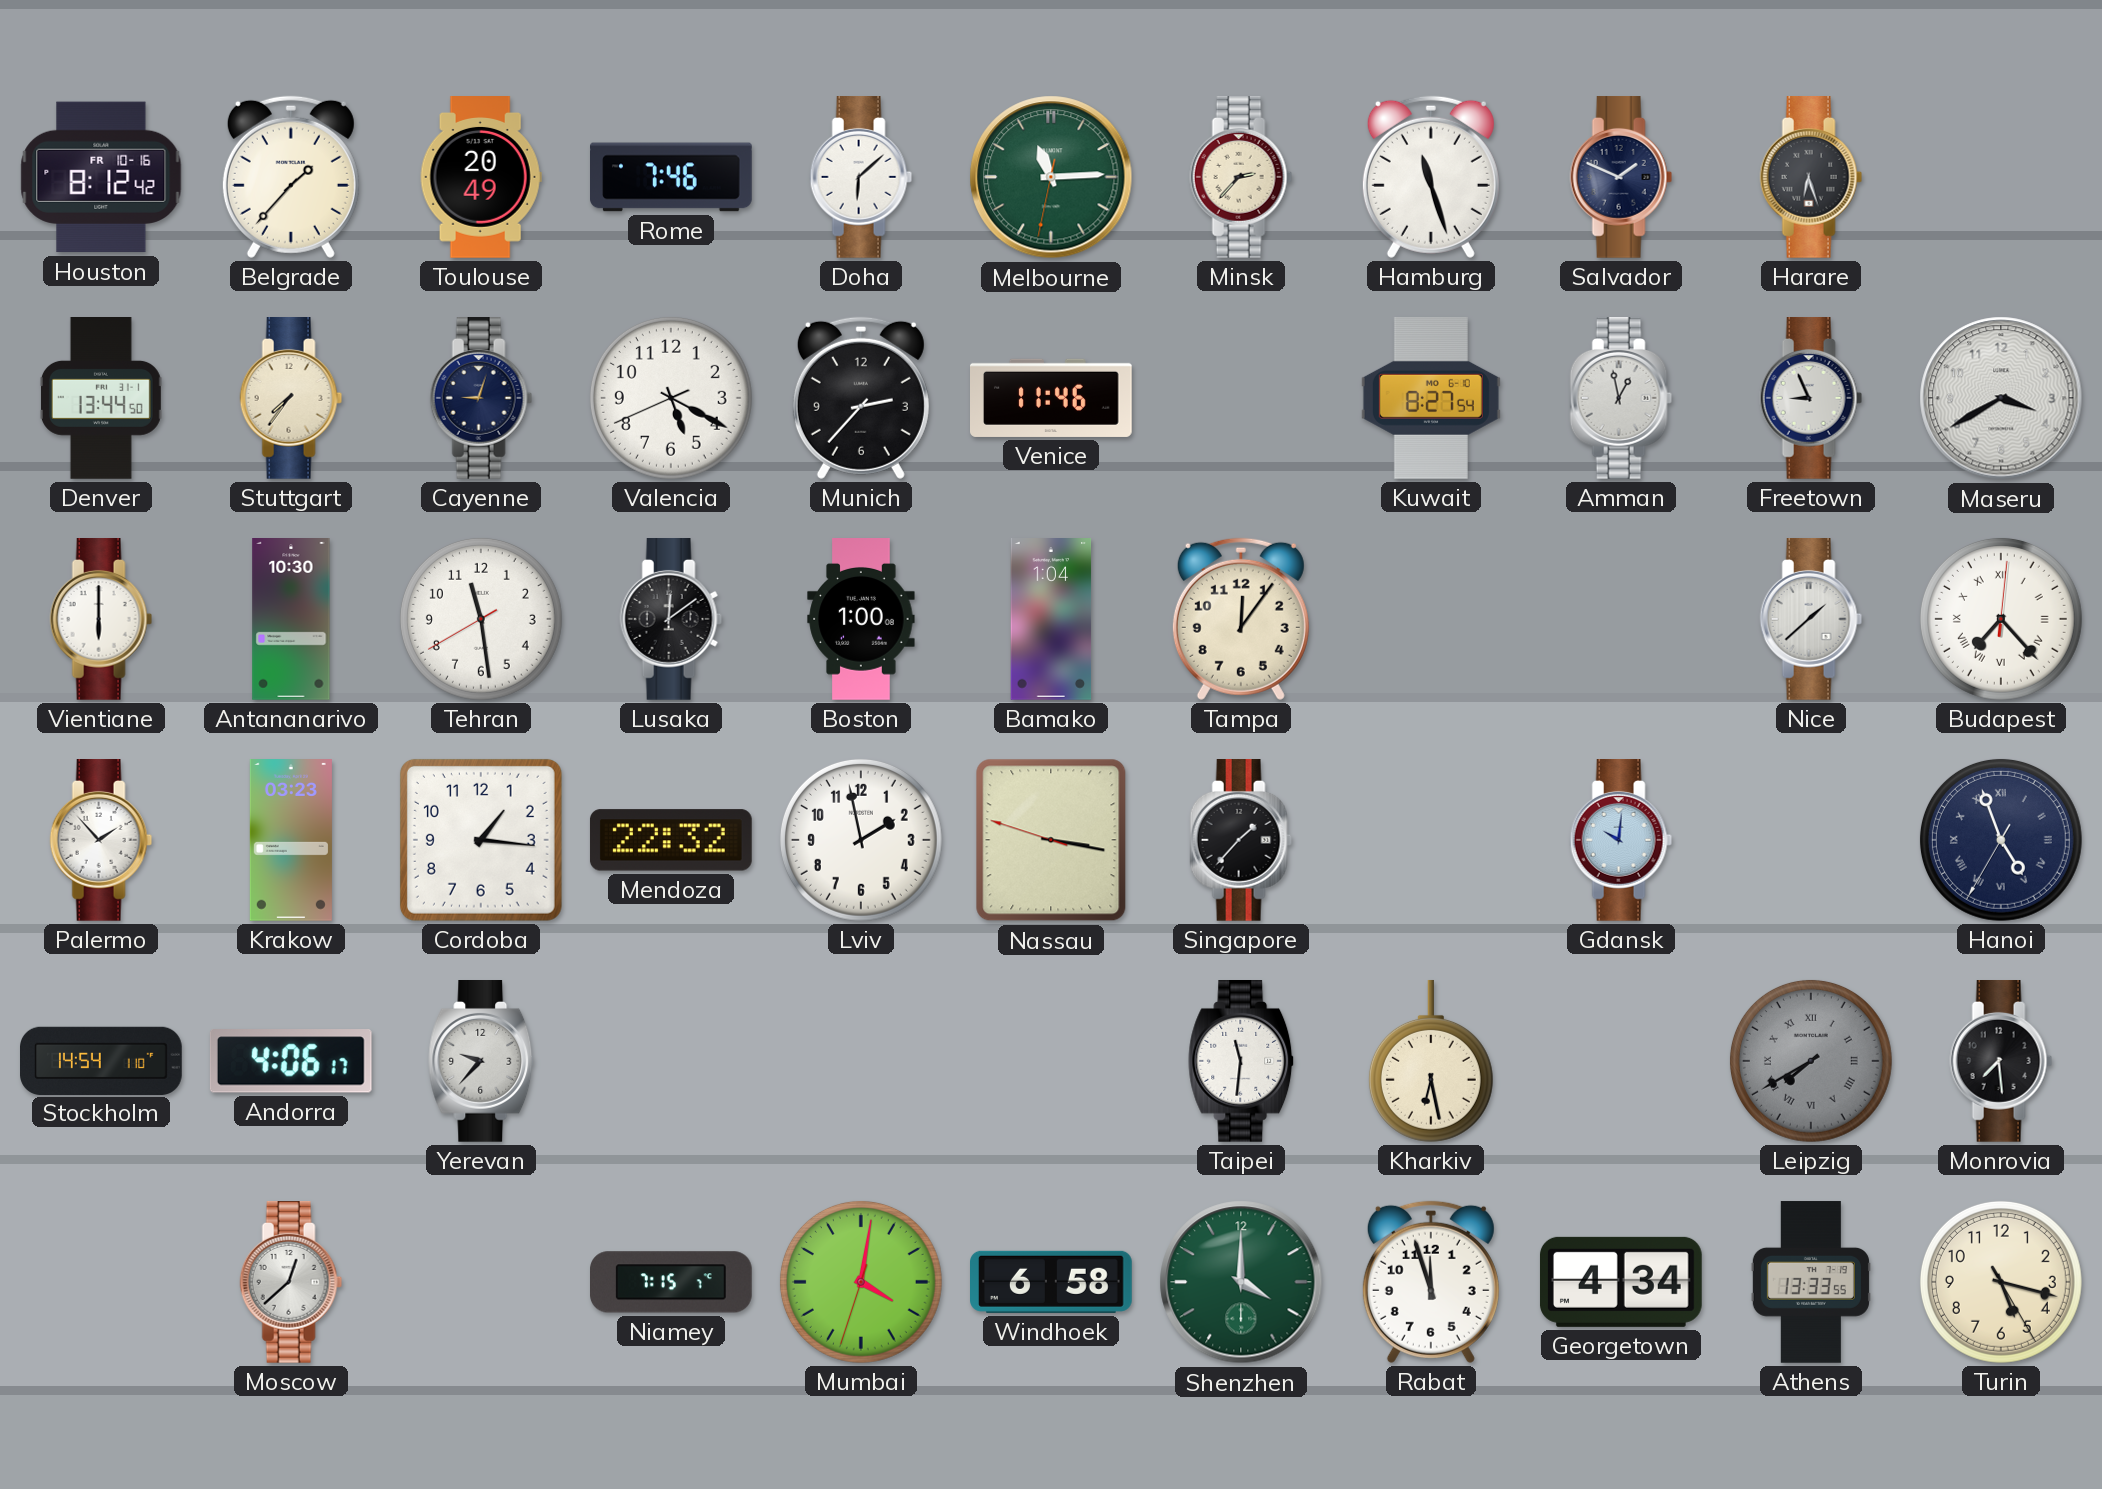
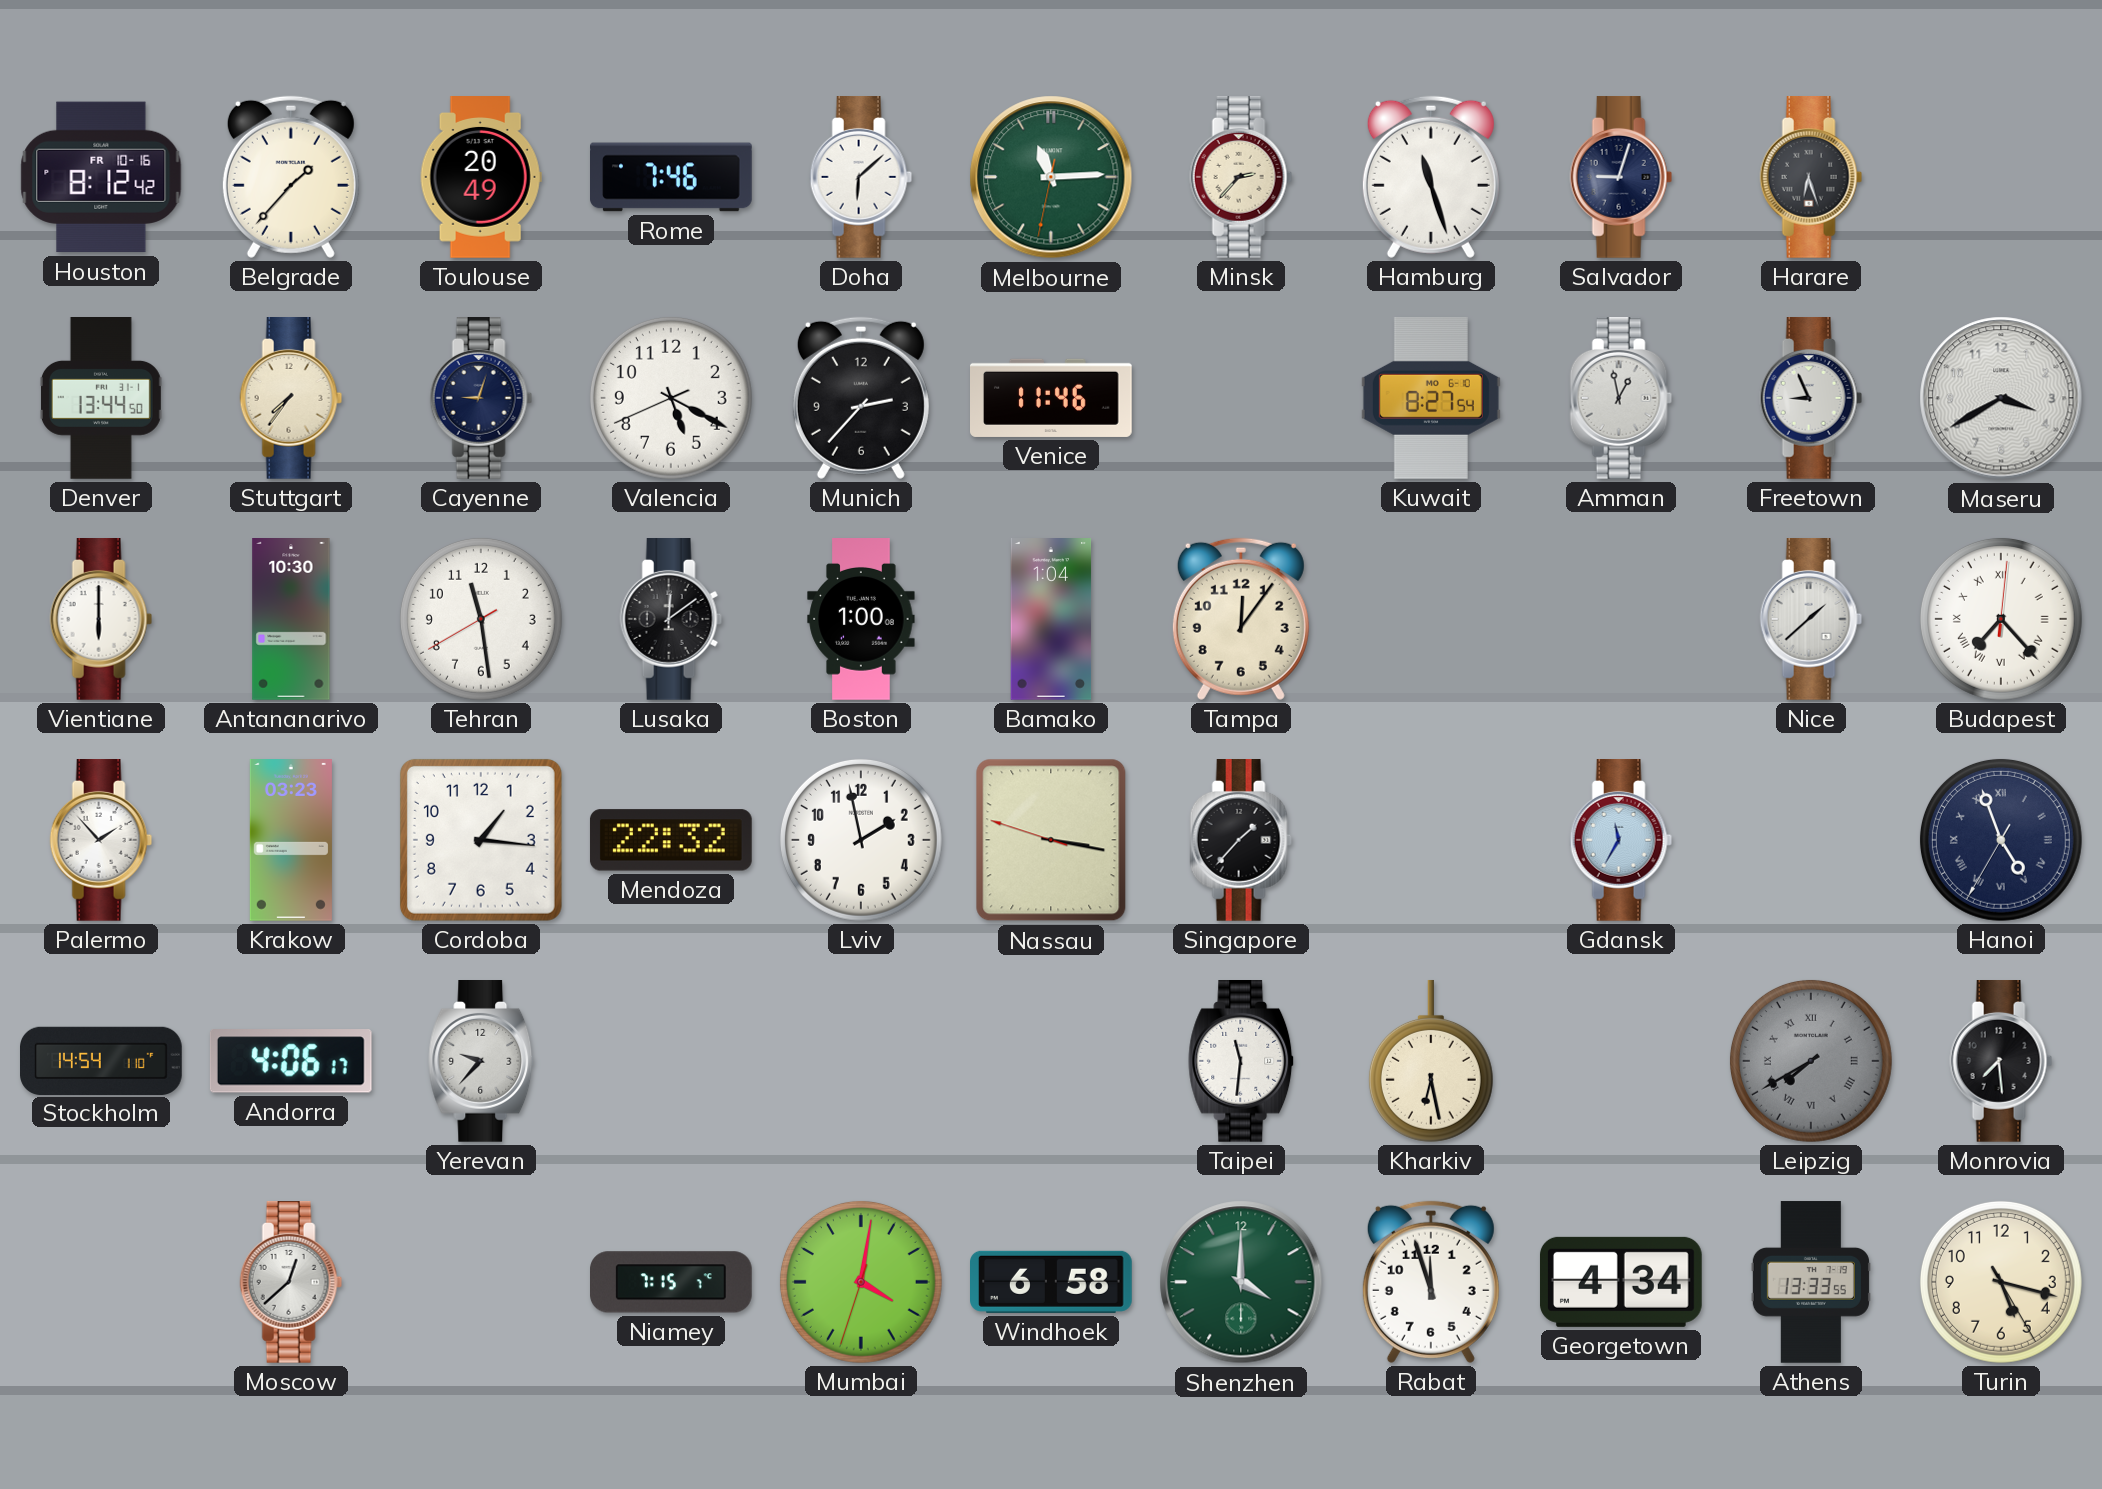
Salvador: 1:49 -> 9:03 (1621, 178)
Gdansk: 10:01 -> 11:35 (1621, 841)
